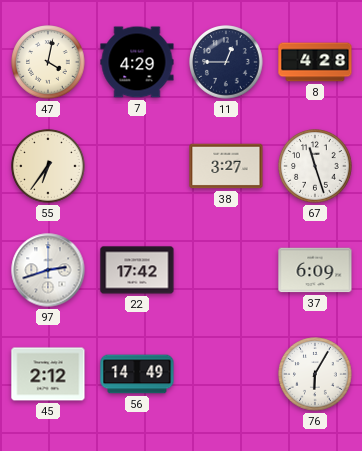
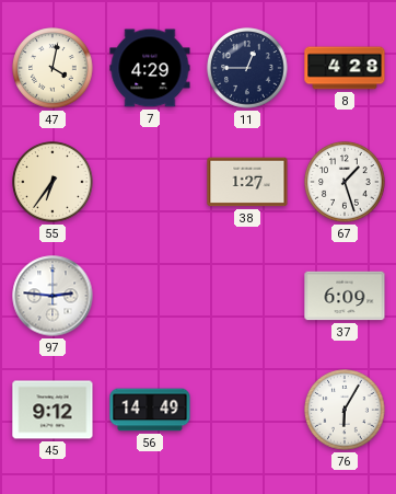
38: 3:27 -> 1:27 (247, 182)
67: 11:27 -> 1:27 (345, 182)
97: 2:42 -> 2:46 (53, 296)
22: 17:42 -> none (137, 270)
45: 2:12 -> 9:12 (53, 410)
